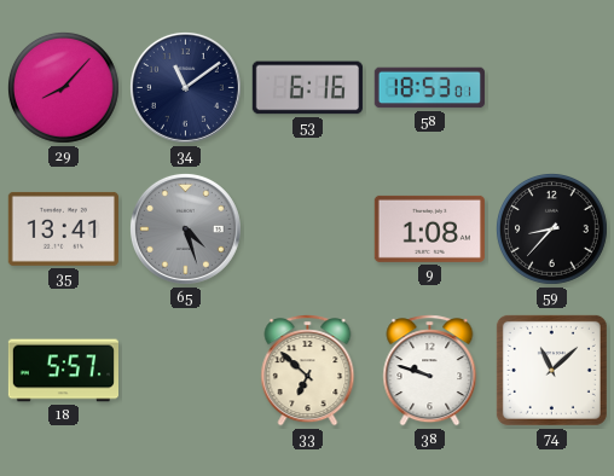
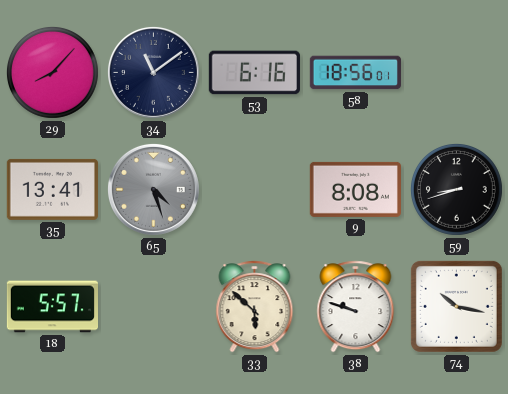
58: 18:53 -> 18:56 (355, 73)
9: 1:08 -> 8:08 (355, 189)
59: 8:37 -> 8:42 (457, 190)
33: 6:52 -> 5:52 (255, 307)
74: 11:08 -> 10:17 (456, 306)
